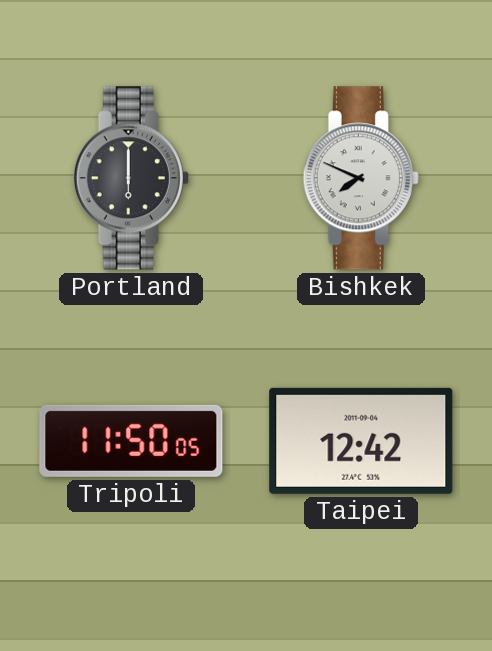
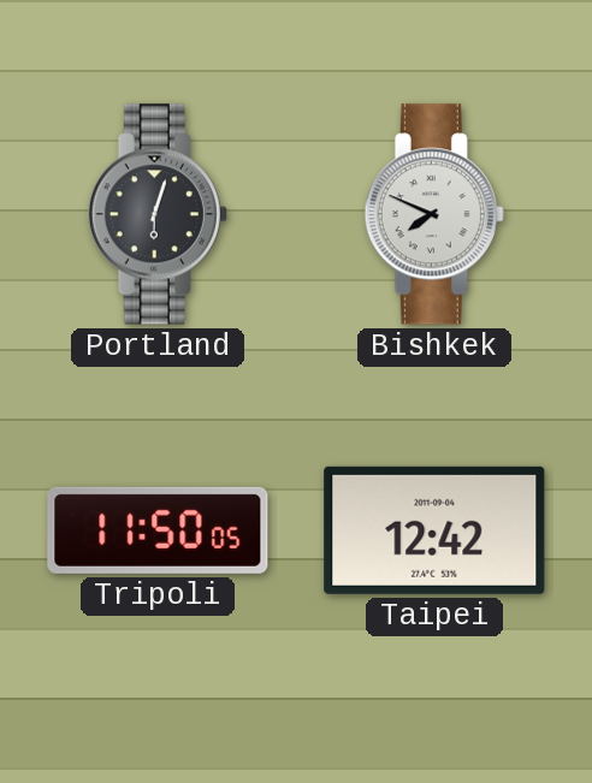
Portland: 6:00 -> 6:03 (158, 214)
